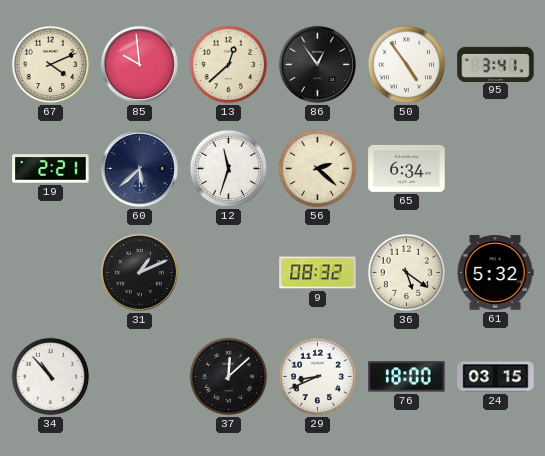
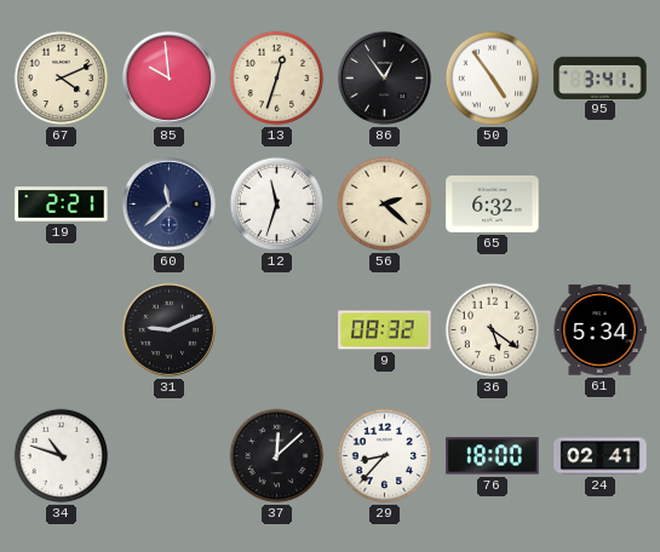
13: 12:38 -> 12:33 (277, 79)
60: 5:38 -> 11:38 (168, 203)
65: 6:34 -> 6:32 (493, 203)
31: 1:11 -> 9:11 (168, 329)
61: 5:32 -> 5:34 (599, 330)
34: 10:53 -> 10:48 (62, 456)
29: 8:41 -> 8:37 (385, 456)
24: 03:15 -> 02:41 (601, 456)
